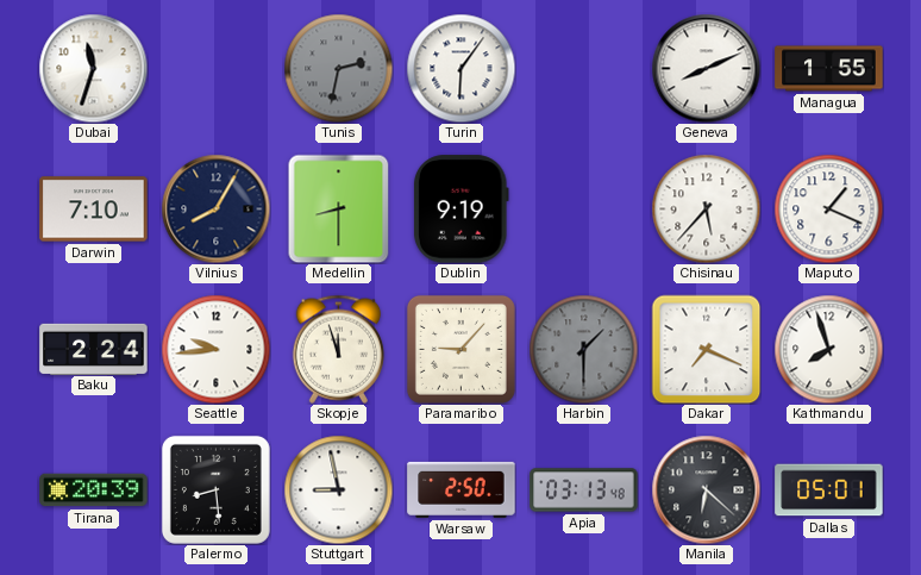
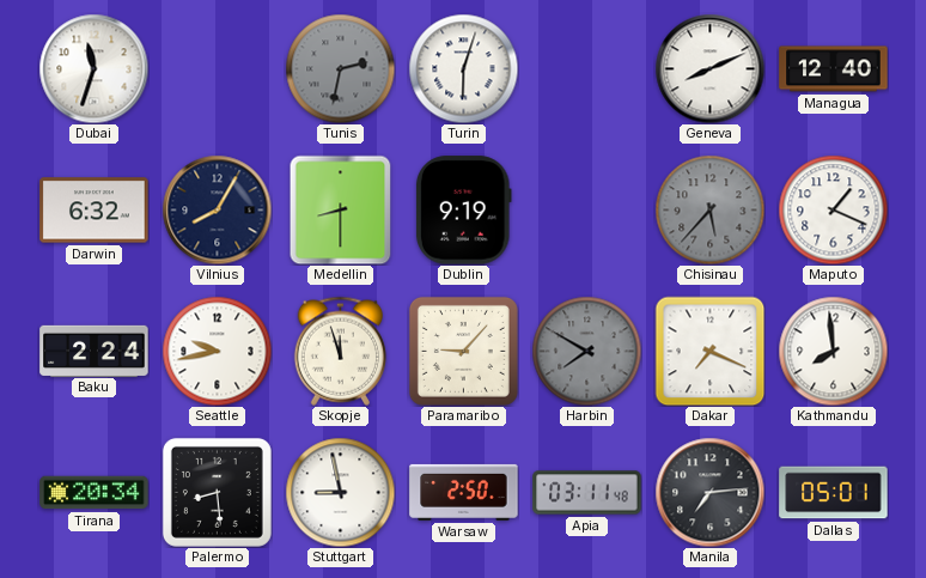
Turin: 6:06 -> 6:03 (463, 68)
Managua: 1:55 -> 12:40 (834, 69)
Darwin: 7:10 -> 6:32 (95, 211)
Chisinau dial: white -> grey (709, 209)
Seattle: 9:44 -> 9:43 (217, 351)
Harbin: 1:30 -> 7:50 (586, 351)
Kathmandu: 7:57 -> 7:59 (833, 351)
Tirana: 20:39 -> 20:34 (95, 493)
Apia: 03:13 -> 03:11 (587, 493)
Manila: 6:22 -> 7:14 (709, 492)
